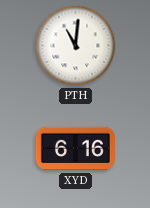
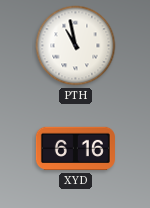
PTH: 11:01 -> 10:58 (76, 46)
